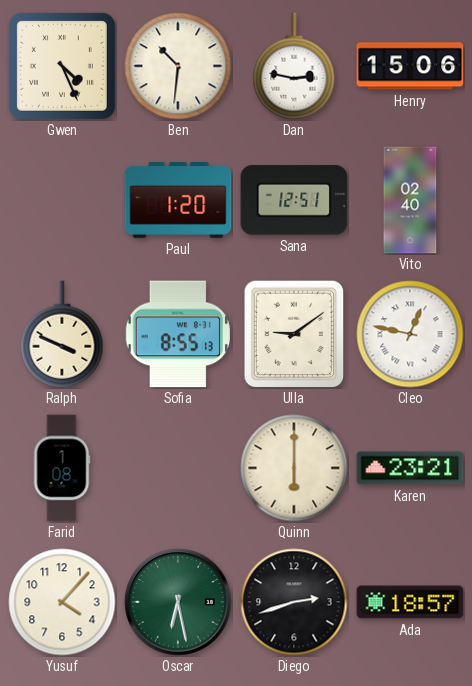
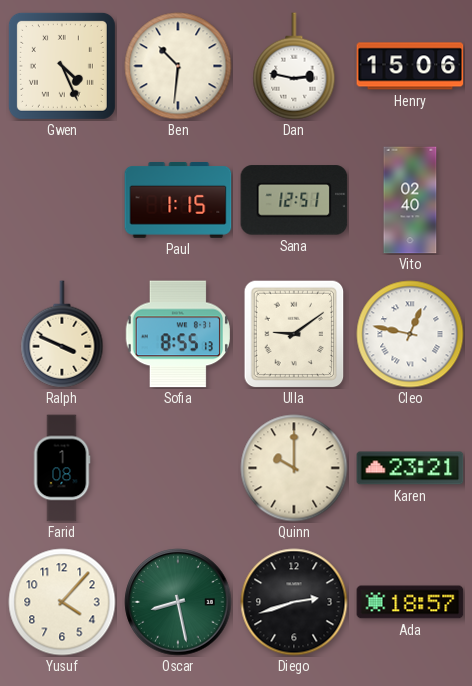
Paul: 1:20 -> 1:15 (178, 201)
Quinn: 6:00 -> 10:00 (294, 468)
Oscar: 6:28 -> 8:28 (178, 602)
